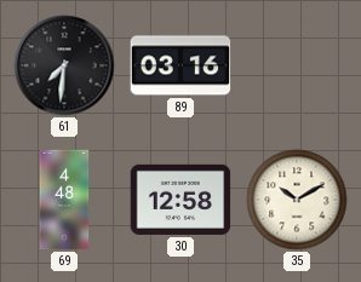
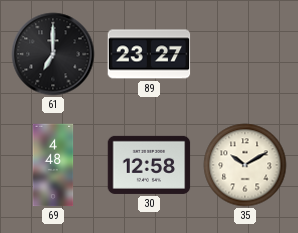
61: 7:31 -> 7:00 (53, 54)
89: 03:16 -> 23:27 (149, 54)
